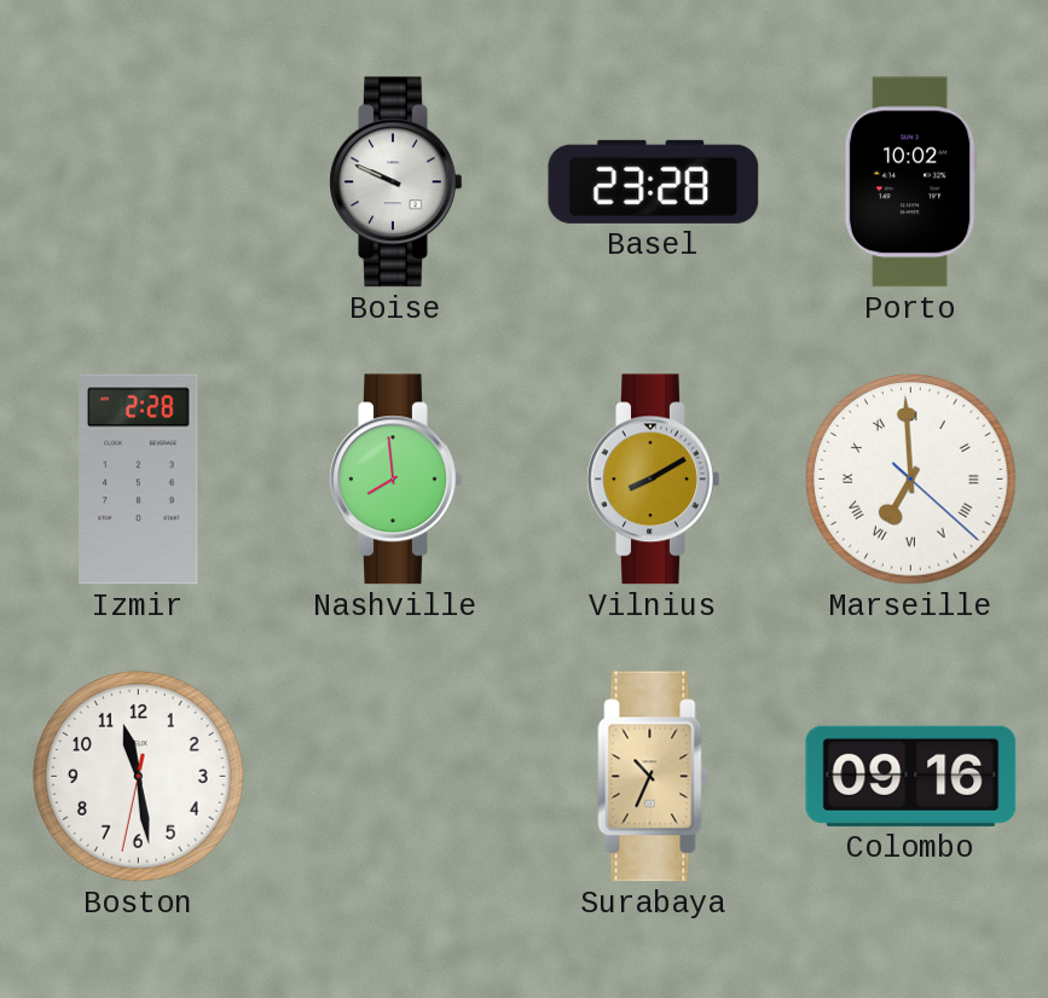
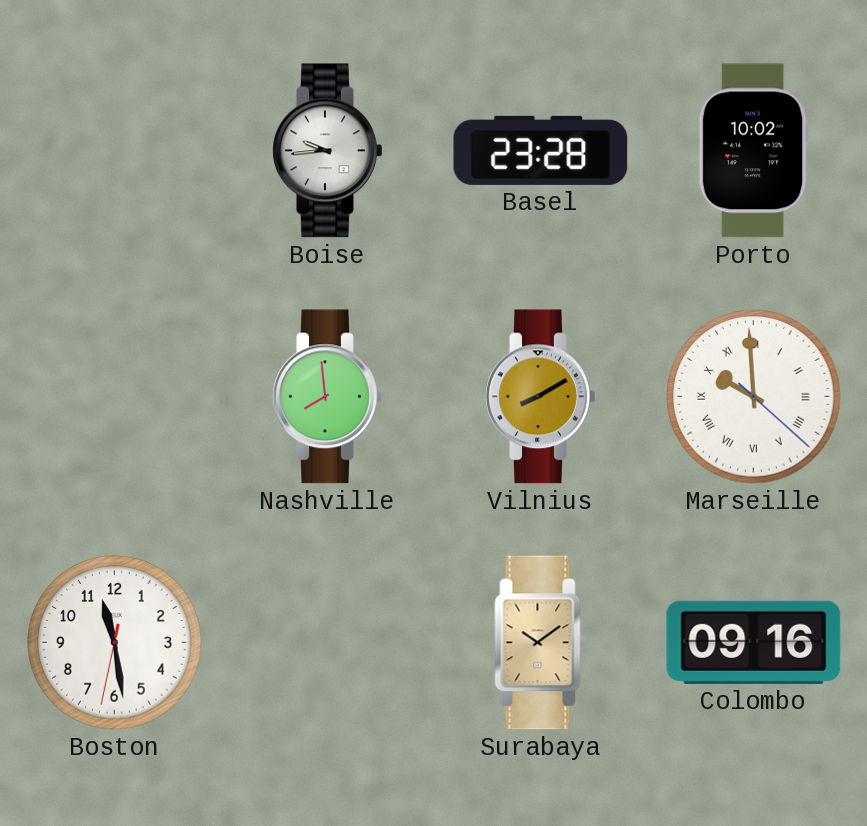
Boise: 9:49 -> 9:44 (328, 151)
Izmir: 2:28 -> none (139, 480)
Marseille: 6:59 -> 9:59 (754, 397)
Surabaya: 10:34 -> 10:09 (541, 643)
